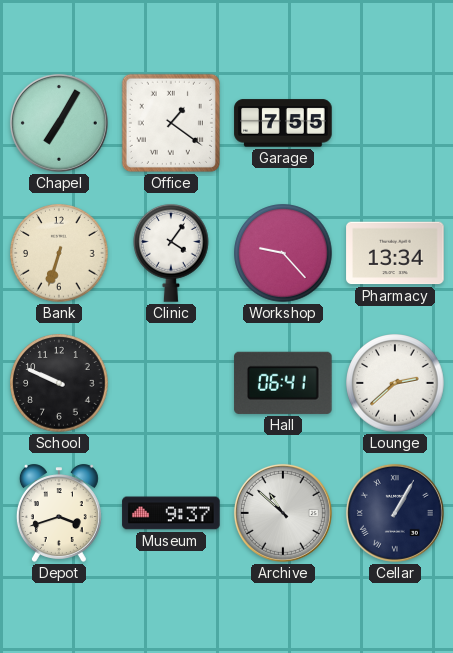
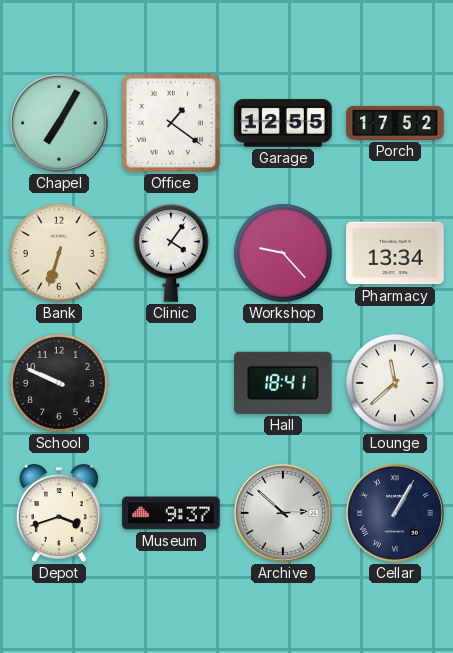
Garage: 7:55 -> 12:55 (283, 123)
Porch: none -> 17:52 (395, 123)
Hall: 06:41 -> 18:41 (283, 383)
Lounge: 2:38 -> 11:38 (395, 383)
Archive: 10:52 -> 2:52 (283, 513)
